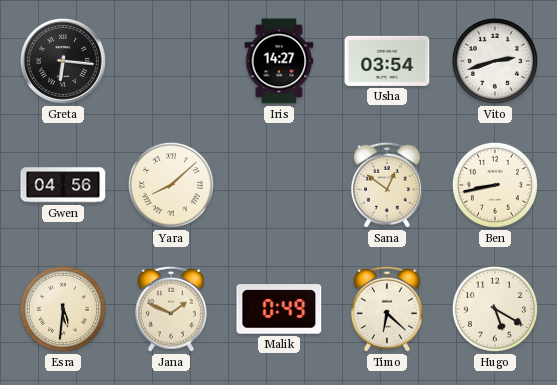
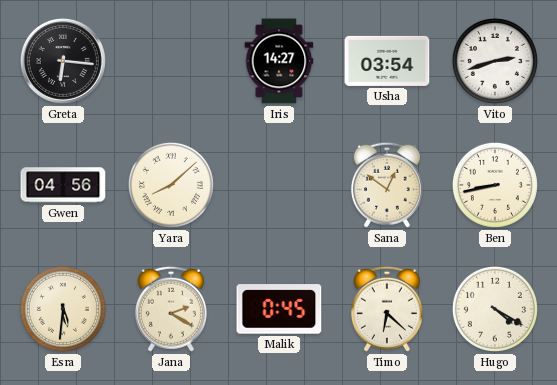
Jana: 1:49 -> 2:20 (171, 309)
Malik: 0:49 -> 0:45 (279, 309)
Hugo: 5:20 -> 4:20 (495, 309)
